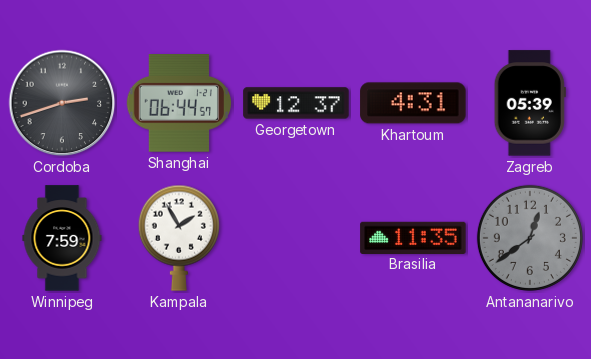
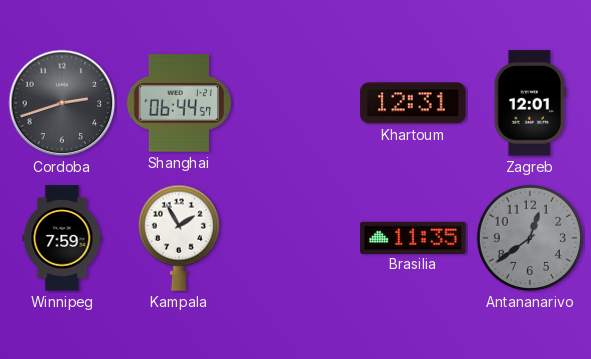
Georgetown: 12:37 -> none (296, 103)
Khartoum: 4:31 -> 12:31 (413, 103)
Zagreb: 05:39 -> 12:01 (530, 103)
